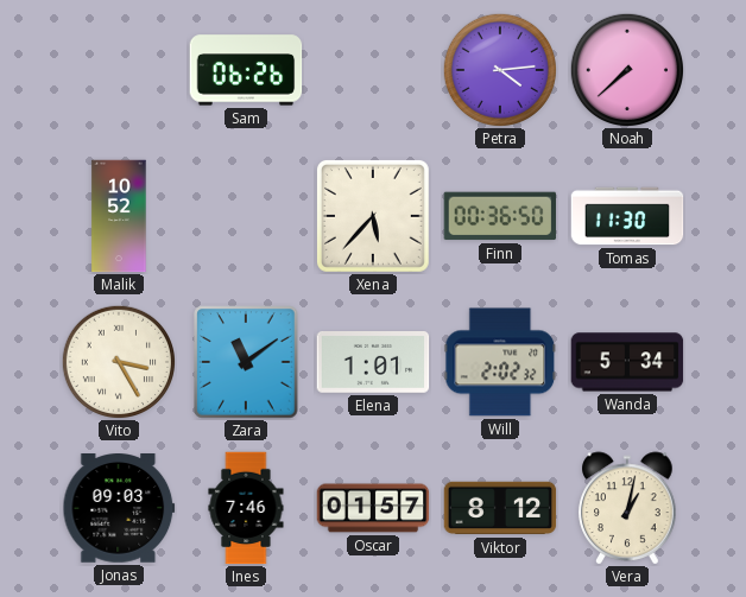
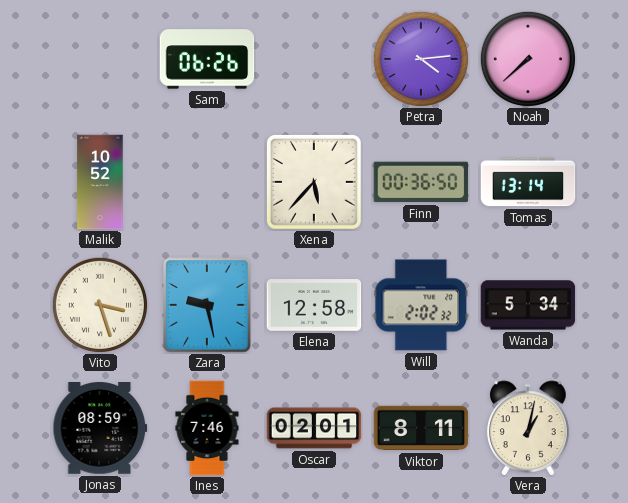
Tomas: 11:30 -> 13:14 (528, 182)
Vito: 3:25 -> 3:27 (99, 304)
Zara: 11:09 -> 9:28 (207, 305)
Elena: 1:01 -> 12:58 (314, 306)
Jonas: 09:03 -> 08:59 (100, 429)
Oscar: 01:57 -> 02:01 (314, 428)
Viktor: 8:12 -> 8:11 (421, 428)
